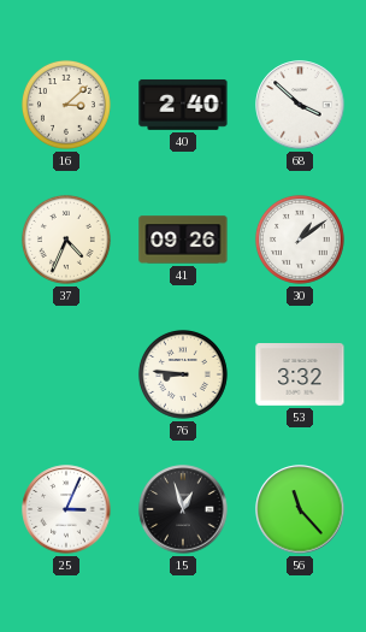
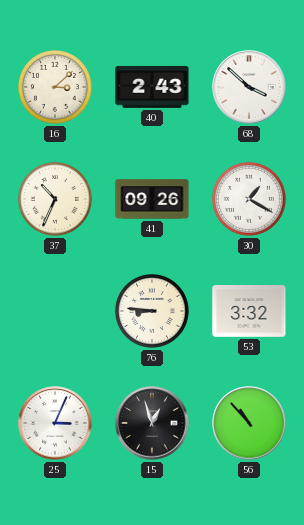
40: 2:40 -> 2:43 (152, 87)
37: 4:34 -> 10:34 (55, 199)
30: 1:09 -> 1:20 (249, 199)
56: 11:23 -> 10:53 (249, 423)
